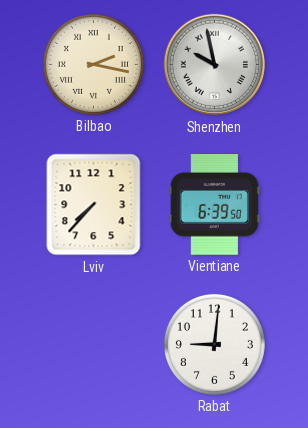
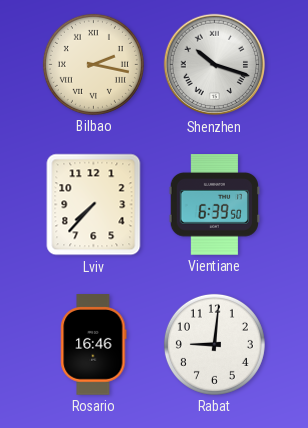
Shenzhen: 9:58 -> 10:18 (215, 65)
Rosario: none -> 16:46 (94, 345)
